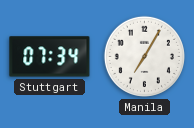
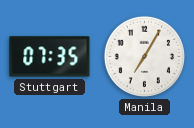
Stuttgart: 07:34 -> 07:35 (50, 57)
